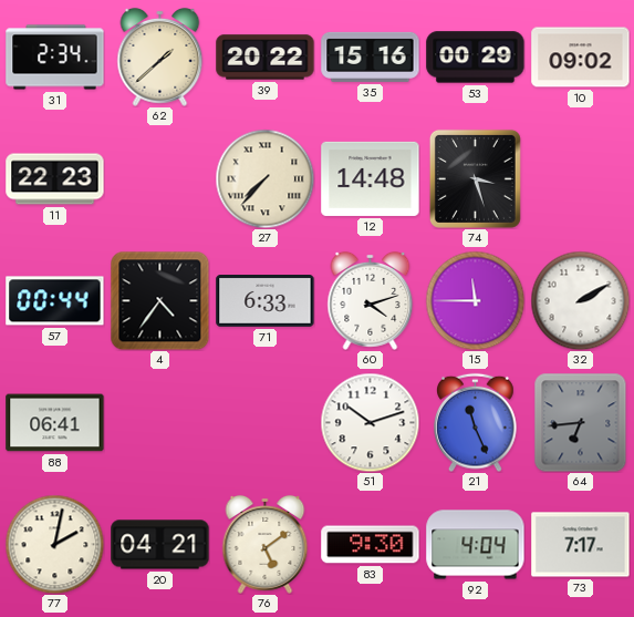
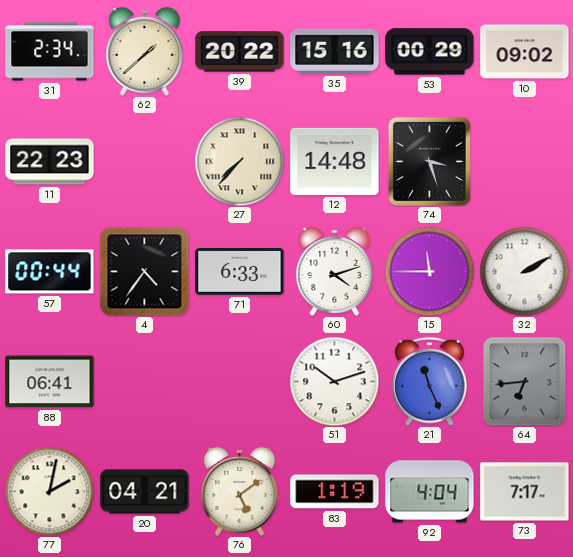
83: 9:30 -> 1:19 (335, 492)
